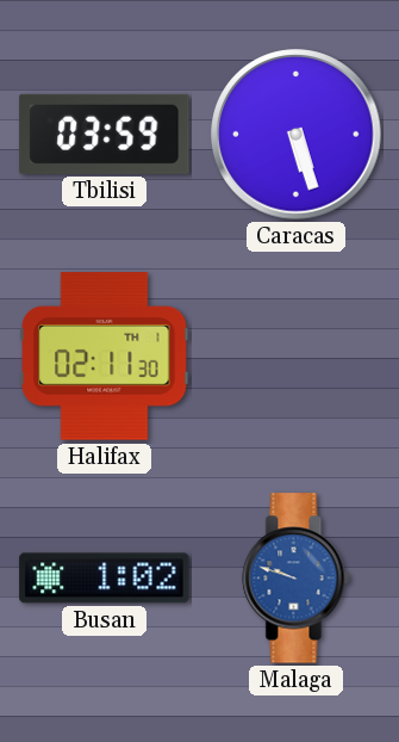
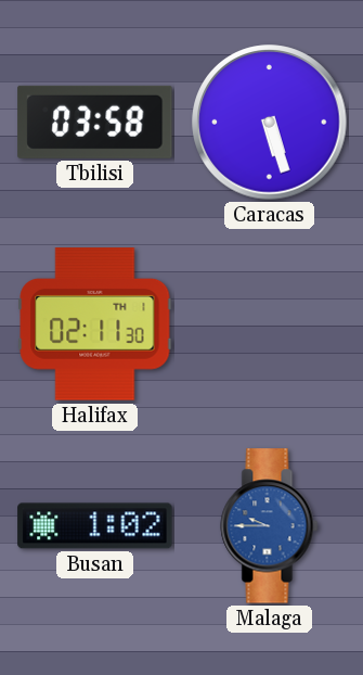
Tbilisi: 03:59 -> 03:58 (95, 122)
Malaga: 9:48 -> 9:45 (270, 526)
